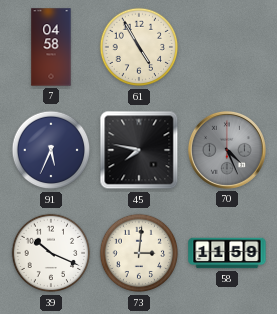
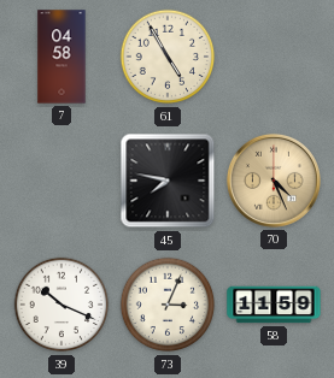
91: 5:34 -> none (51, 150)
70 dial: grey -> champagne (274, 181)
73: 3:01 -> 3:04 (168, 305)
